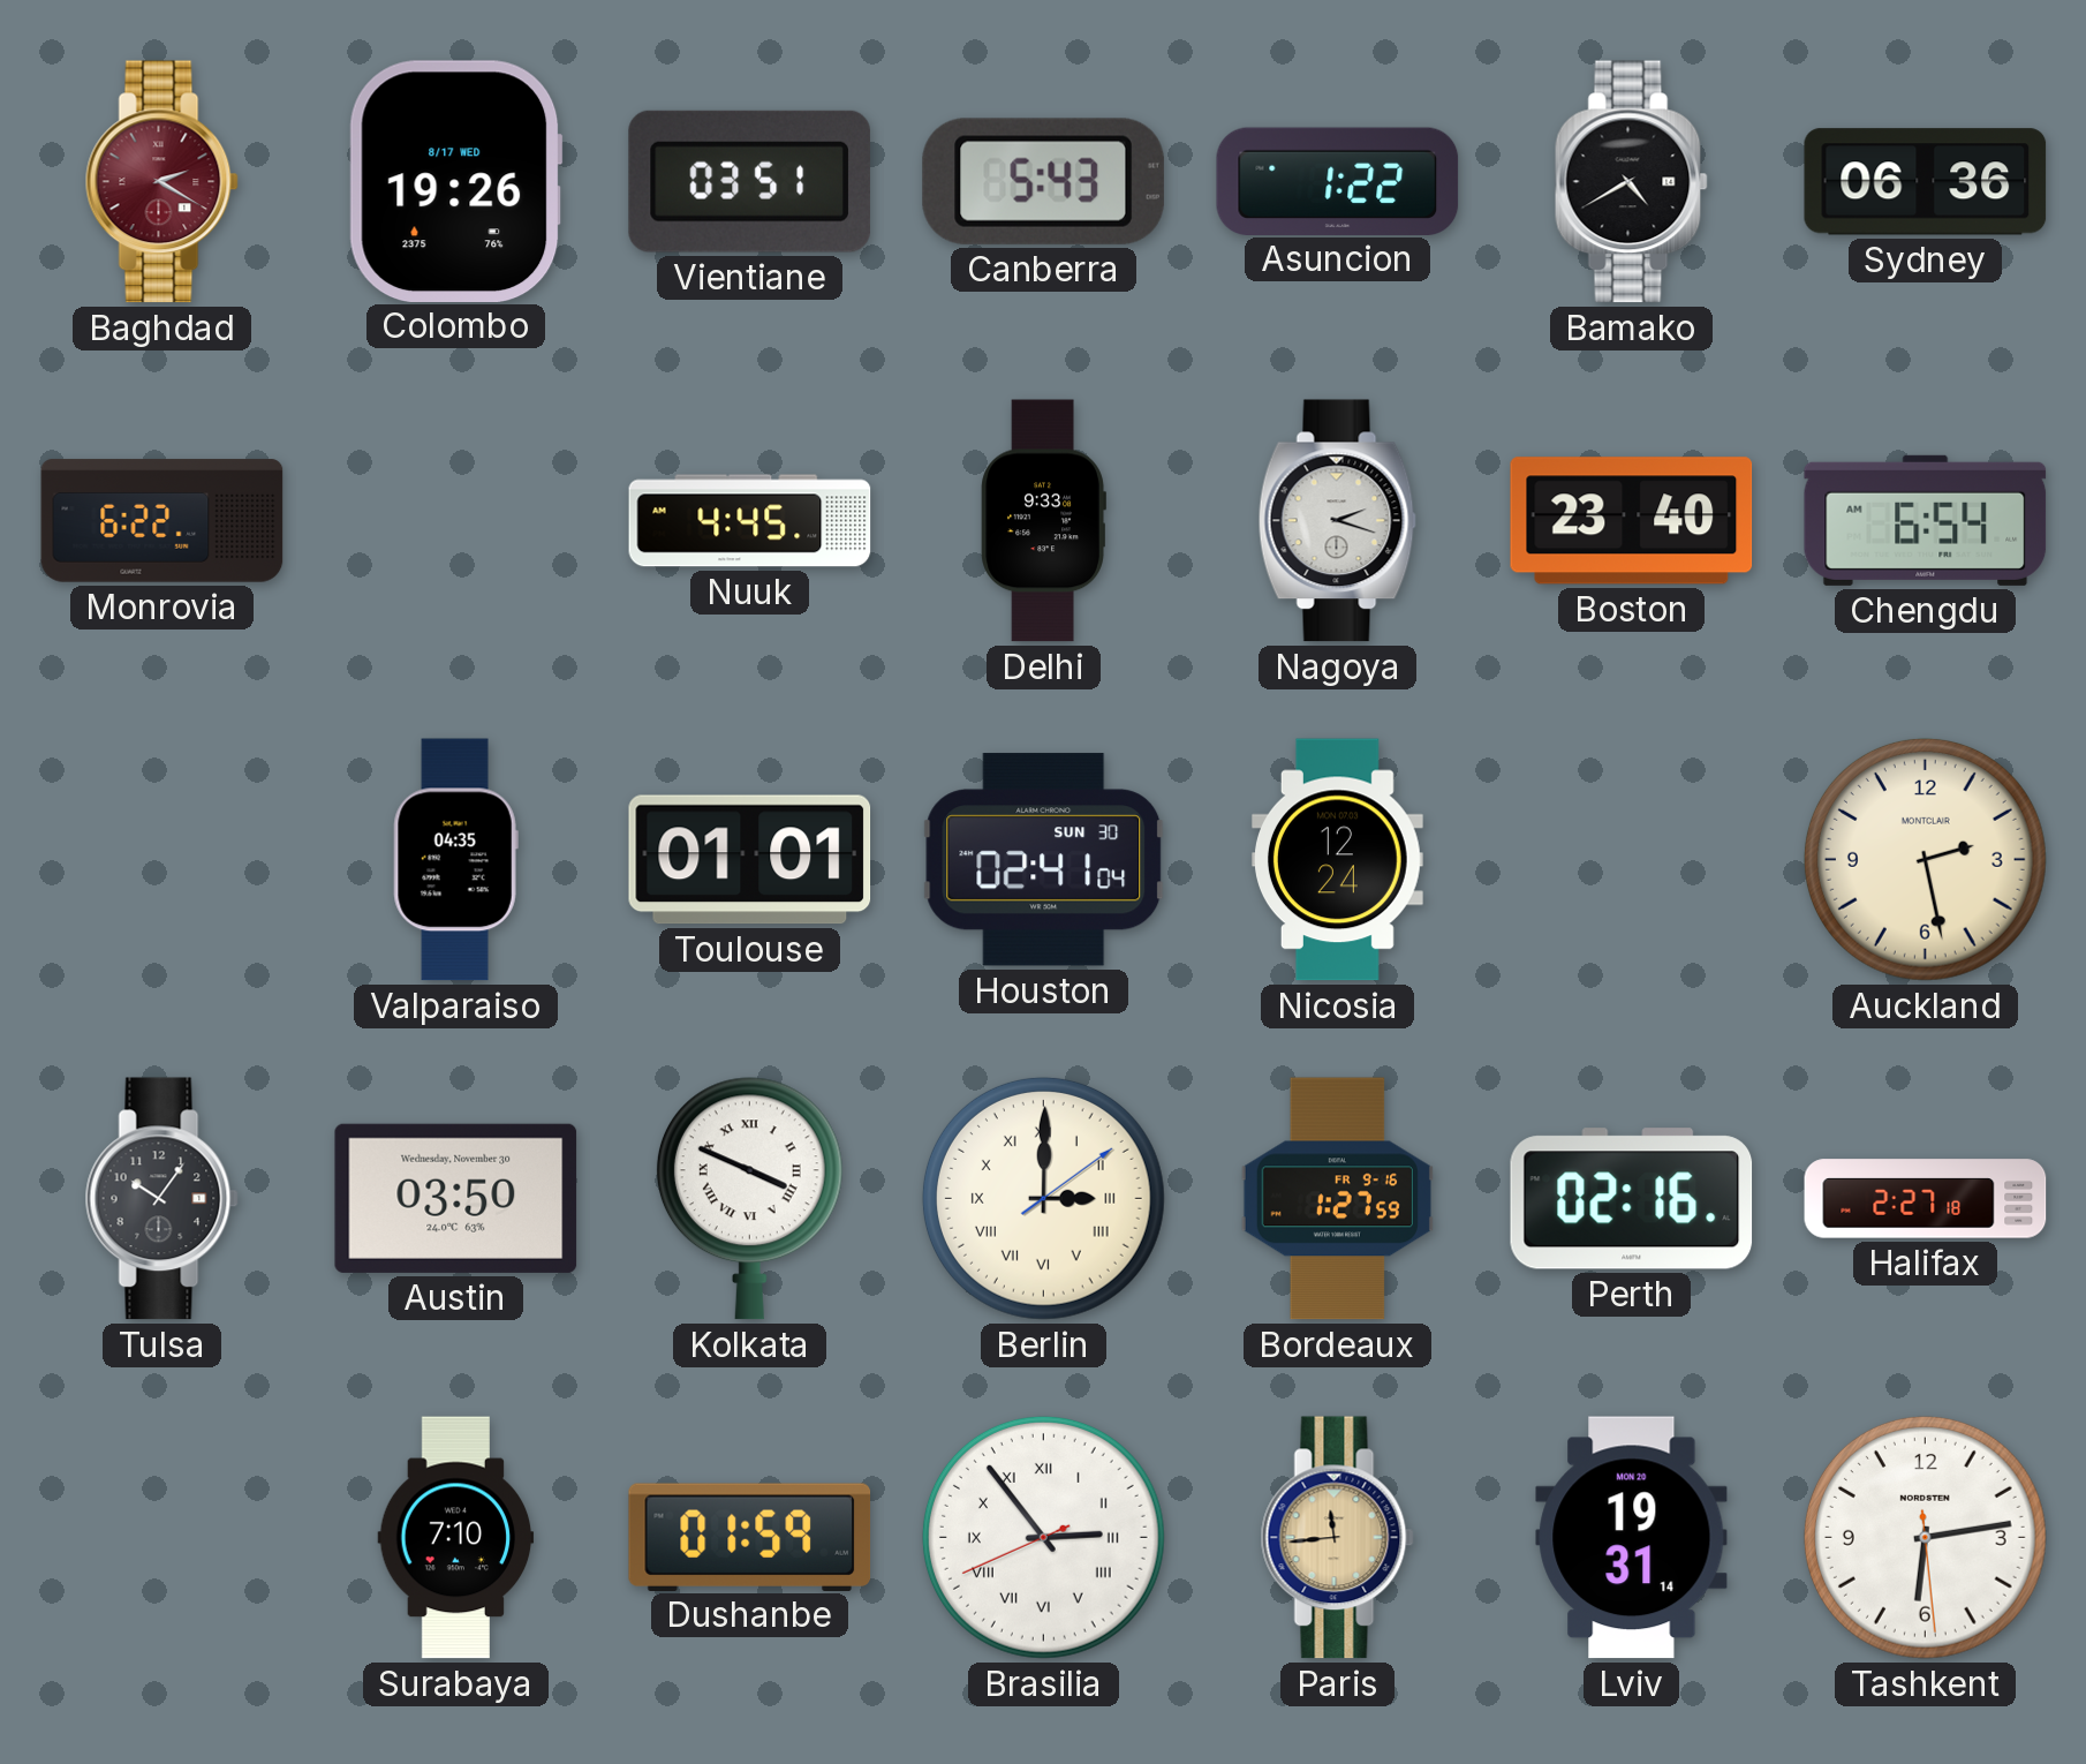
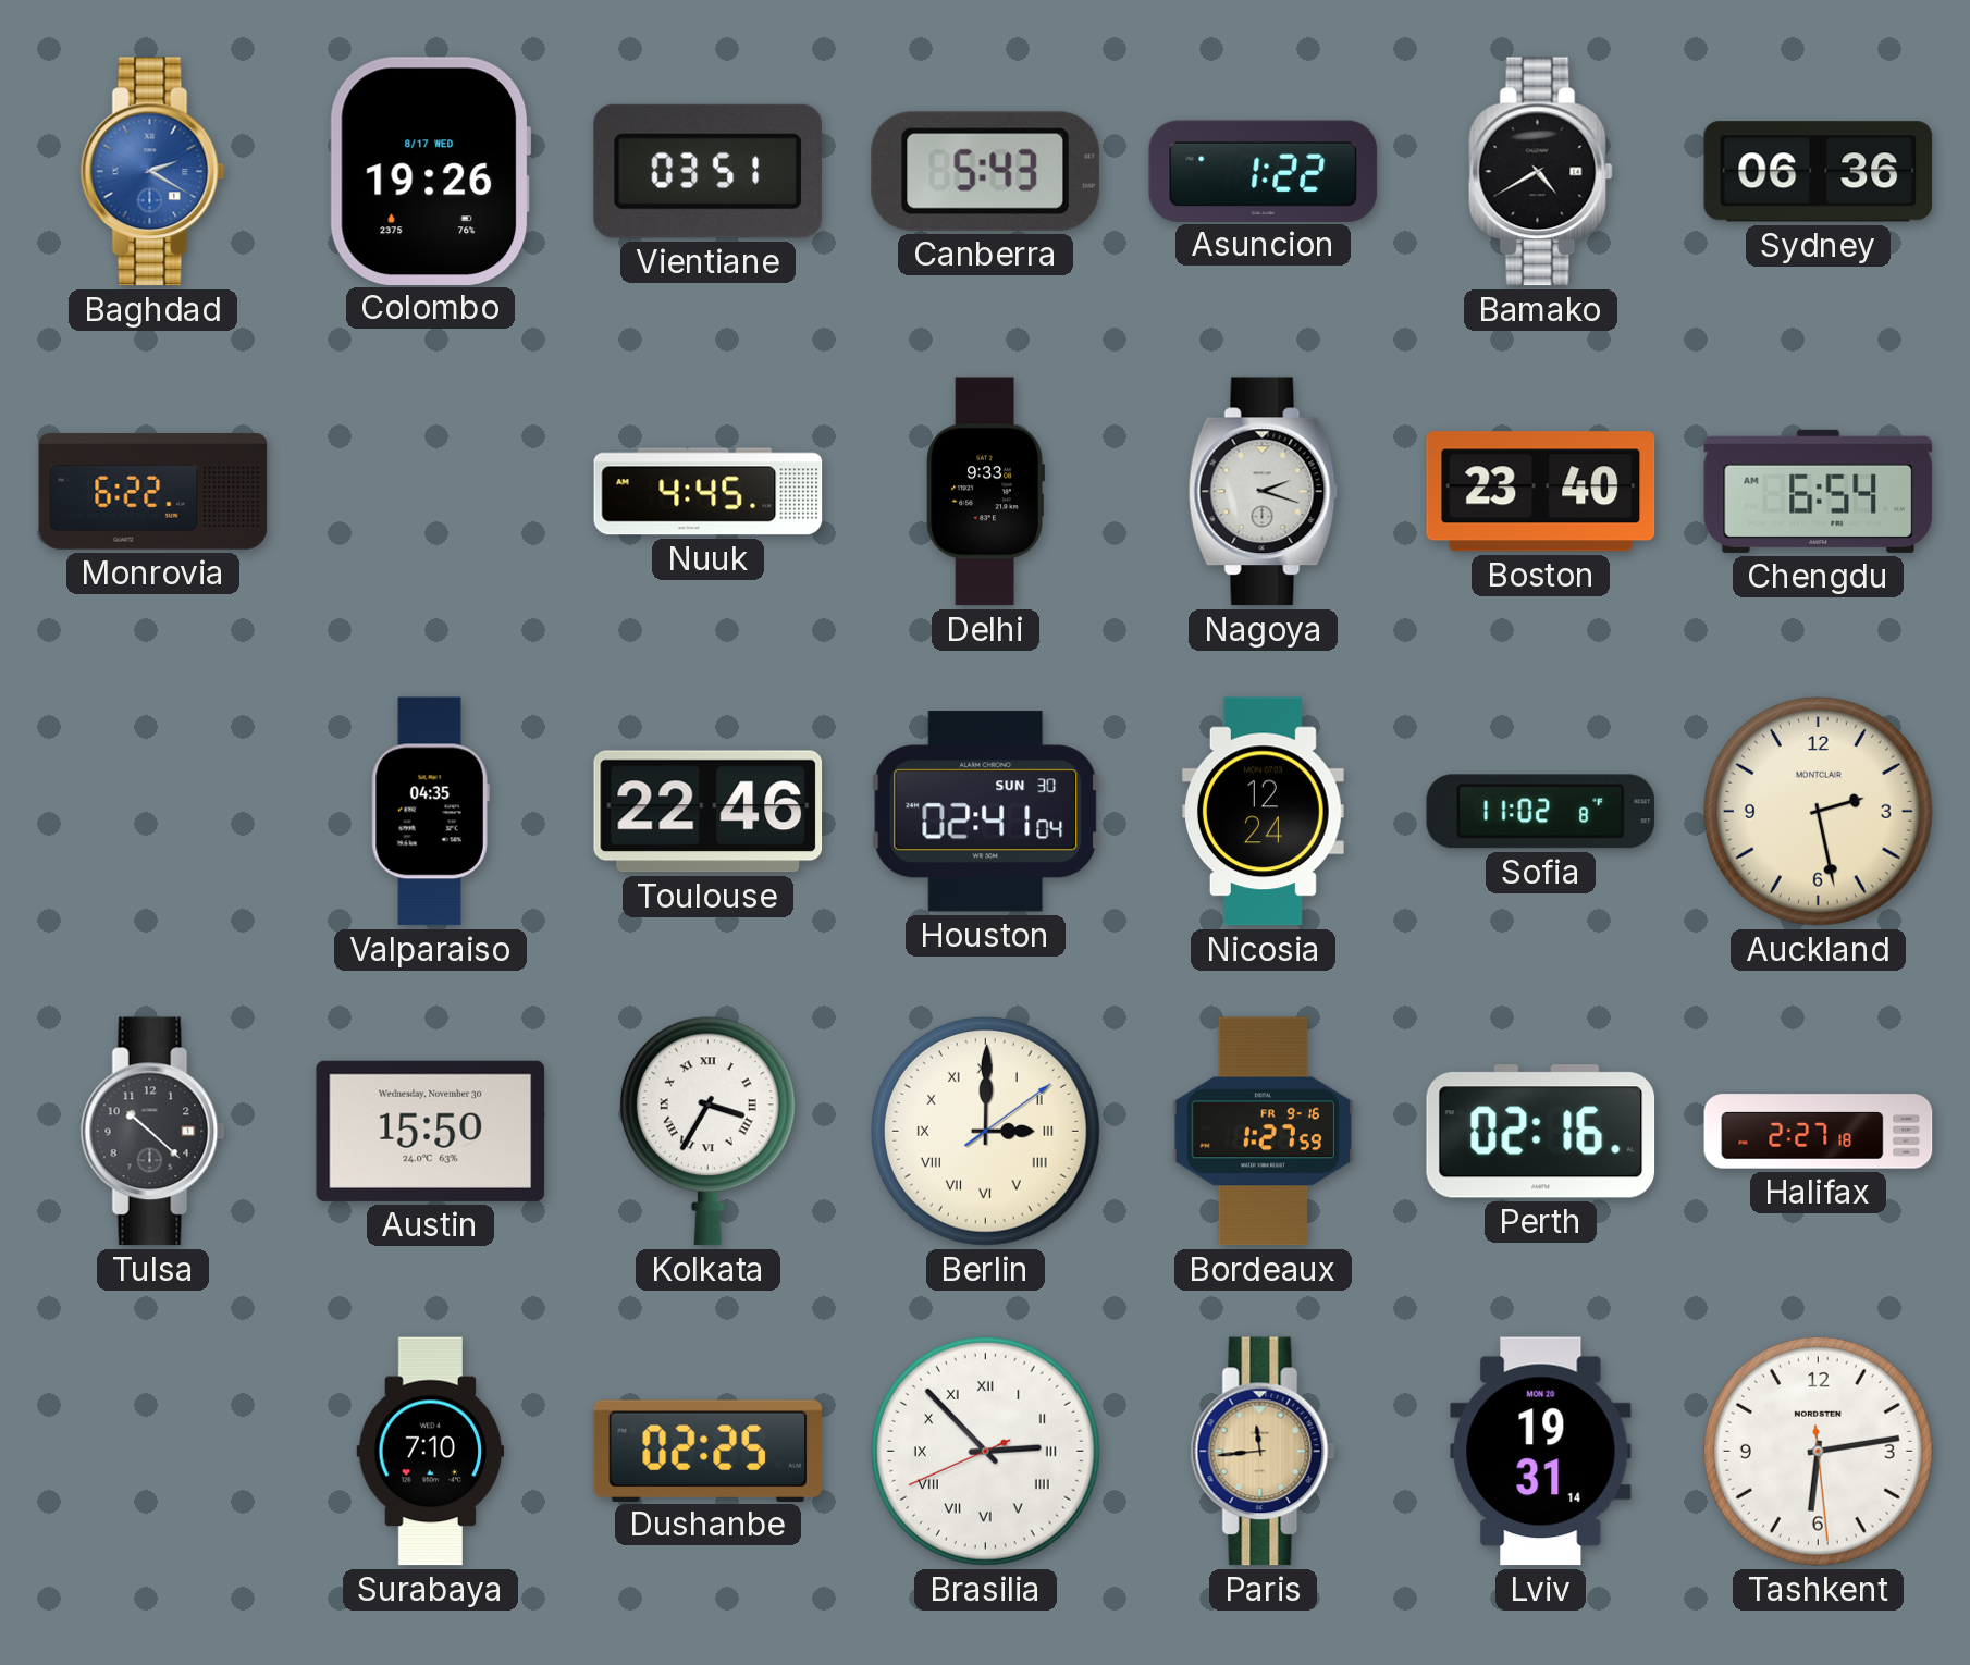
Baghdad dial: burgundy -> blue (152, 172)
Toulouse: 01:01 -> 22:46 (709, 812)
Sofia: none -> 11:02 (1541, 812)
Tulsa: 10:06 -> 10:22 (152, 1132)
Austin: 03:50 -> 15:50 (431, 1131)
Kolkata: 3:49 -> 3:35 (707, 1132)
Dushanbe: 01:59 -> 02:25 (709, 1451)
Brasilia: 2:53 -> 2:52 (985, 1451)
